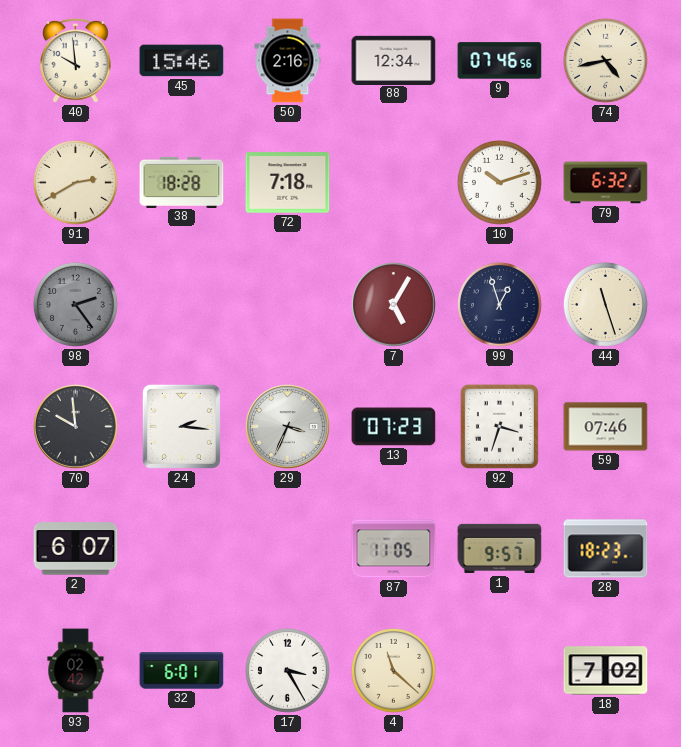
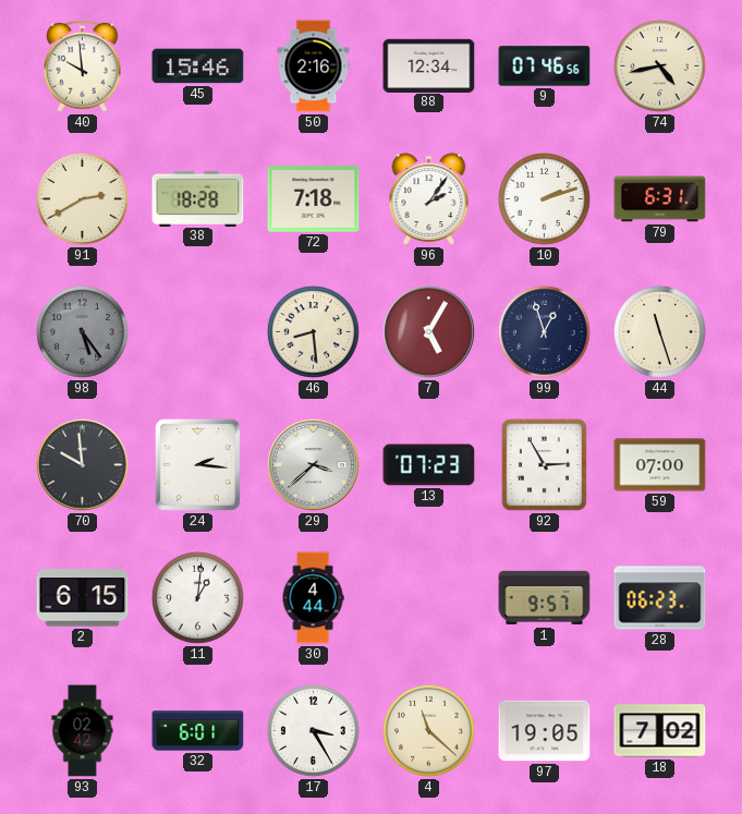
96: none -> 2:06 (429, 199)
10: 10:12 -> 2:12 (544, 198)
79: 6:32 -> 6:31 (660, 199)
98: 2:24 -> 5:24 (82, 331)
46: none -> 8:29 (313, 331)
29: 3:34 -> 3:38 (314, 465)
92: 3:33 -> 2:55 (544, 464)
59: 07:46 -> 07:00 (660, 465)
2: 6:07 -> 6:15 (83, 598)
11: none -> 1:01 (197, 597)
30: none -> 4:44 (313, 598)
87: 11:05 -> none (394, 549)
28: 18:23 -> 06:23 (660, 598)
97: none -> 19:05 (545, 731)
